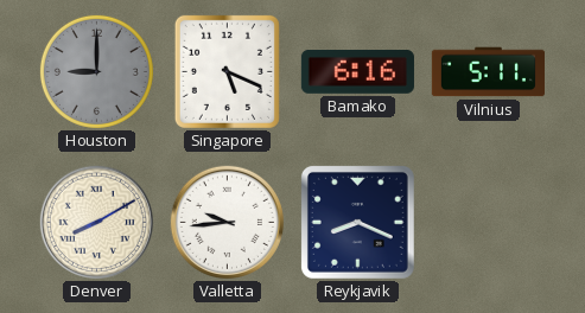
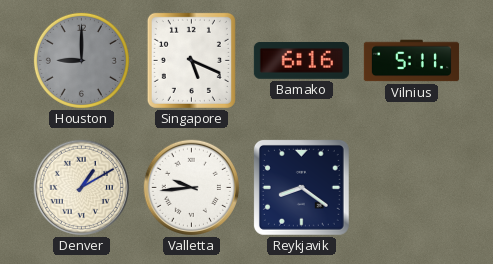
Denver: 8:10 -> 1:10 (81, 187)
Reykjavik: 8:19 -> 8:21 (301, 187)
